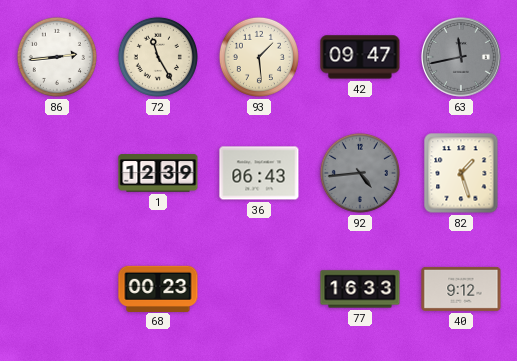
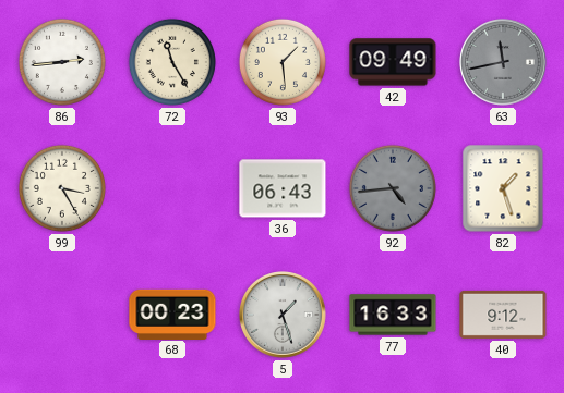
42: 09:47 -> 09:49 (393, 62)
99: none -> 3:25 (62, 188)
1: 12:39 -> none (158, 173)
5: none -> 1:27 (284, 316)
